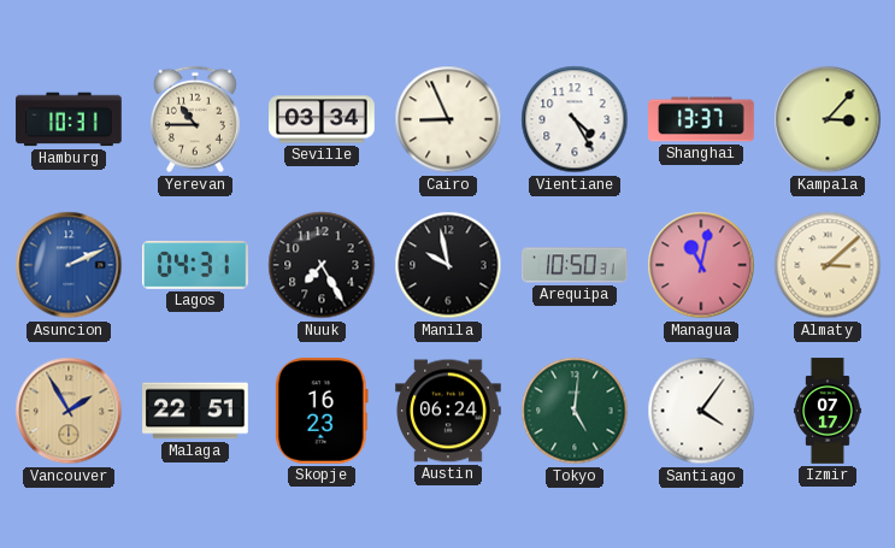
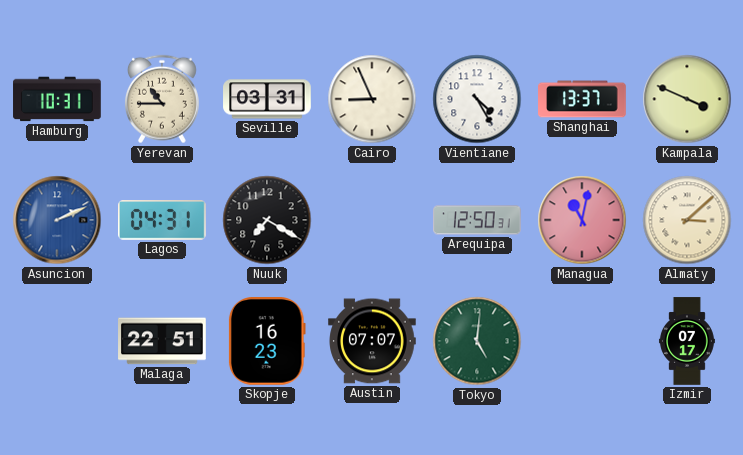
Seville: 03:34 -> 03:31 (267, 99)
Kampala: 3:07 -> 3:49 (687, 99)
Nuuk: 7:25 -> 7:20 (267, 220)
Manila: 9:58 -> none (448, 265)
Arequipa: 10:50 -> 12:50 (477, 220)
Vancouver: 1:55 -> none (69, 411)
Austin: 06:24 -> 07:07 (372, 341)
Santiago: 4:06 -> none (701, 411)
